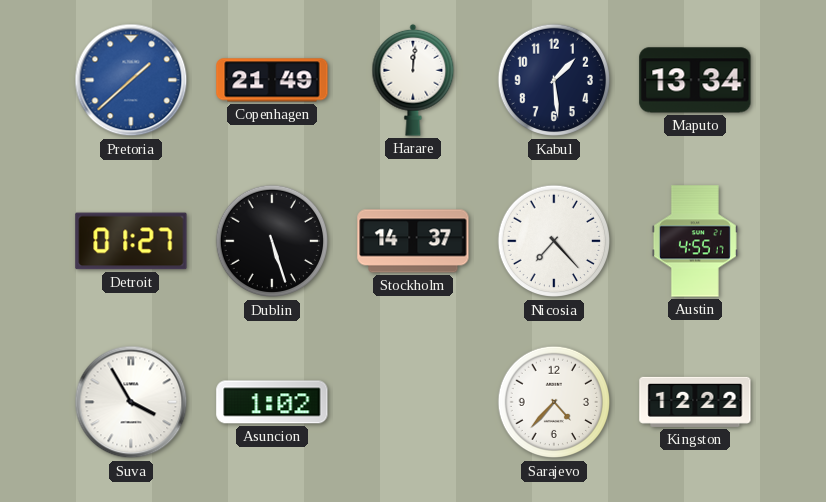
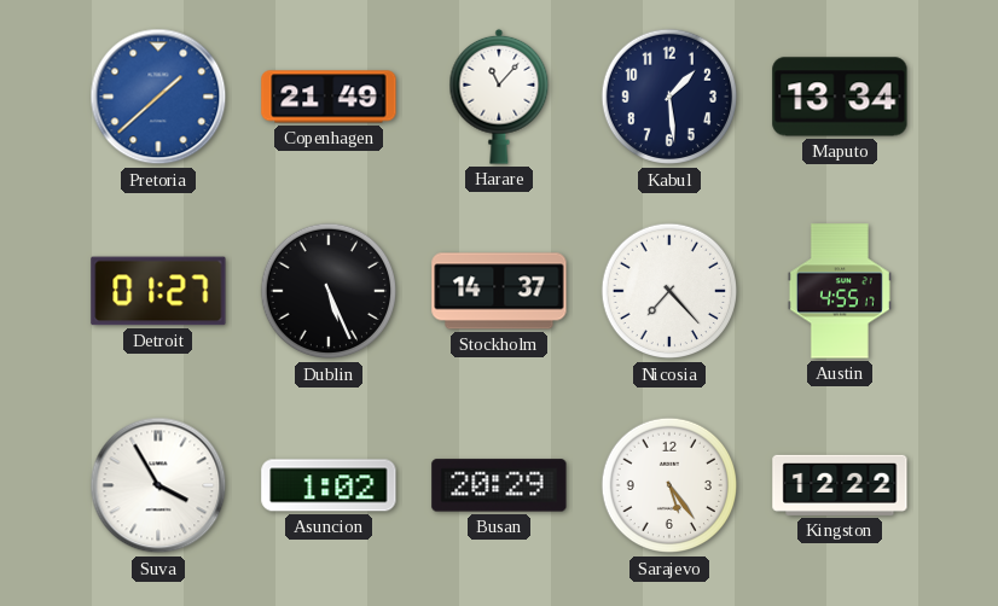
Harare: 12:01 -> 11:07 (499, 97)
Dublin: 5:27 -> 5:26 (329, 291)
Busan: none -> 20:29 (499, 485)
Sarajevo: 4:37 -> 5:24 (669, 485)
